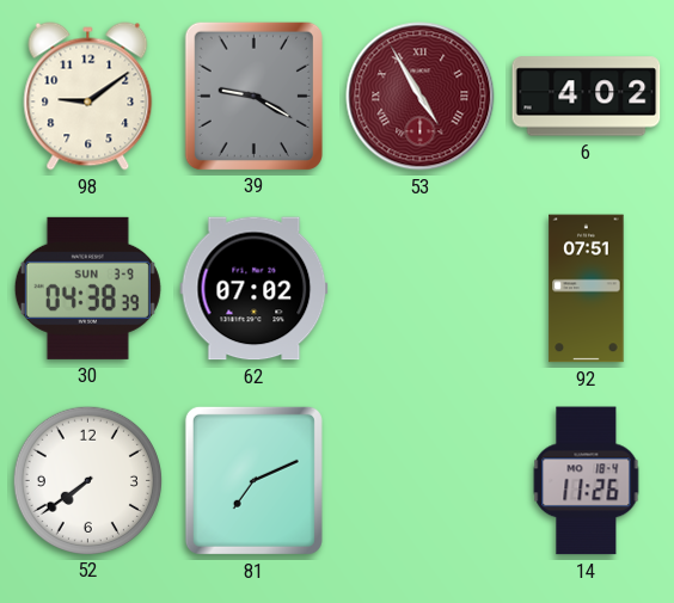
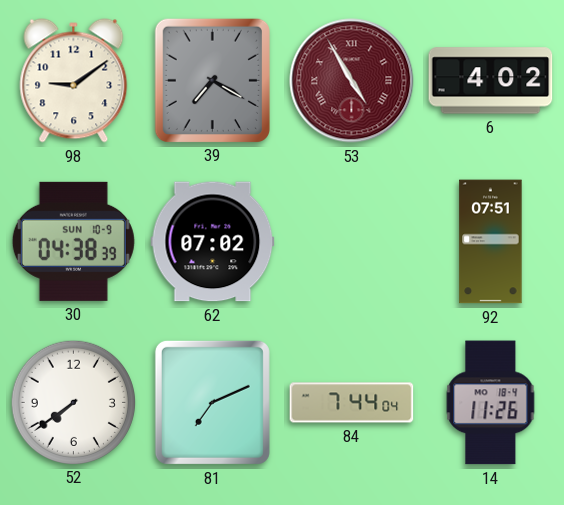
39: 9:20 -> 7:20 (212, 80)
30 date: SUN 3-9 -> SUN 10-9 (73, 241)
84: none -> 7:44 (352, 403)
